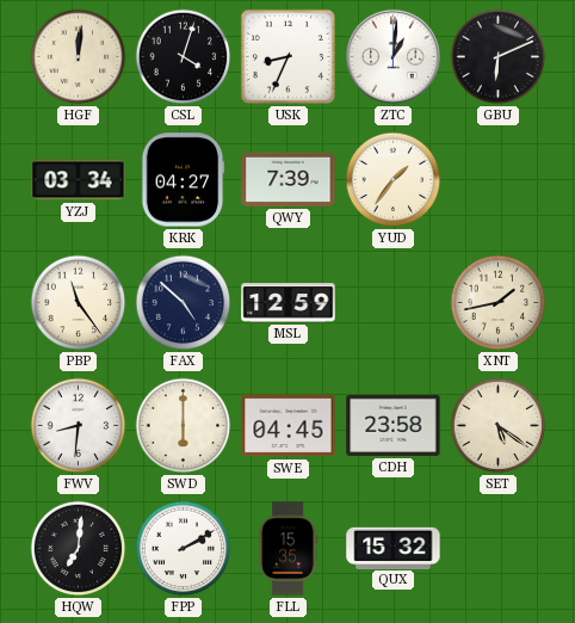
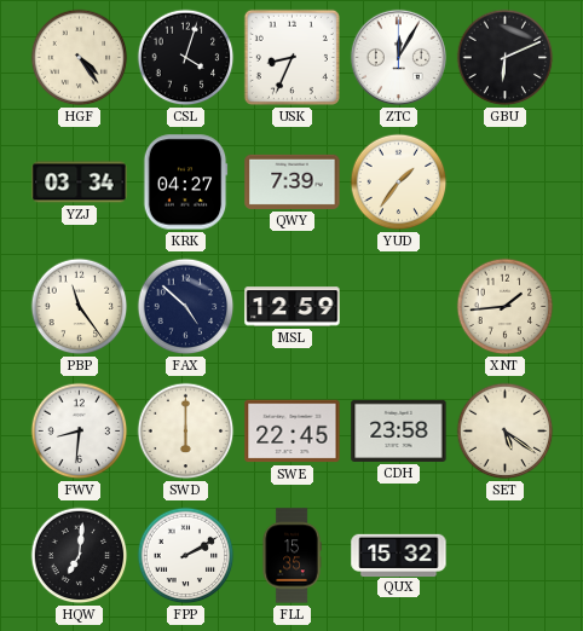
HGF: 12:01 -> 4:24 (80, 58)
ZTC: 1:01 -> 12:05 (398, 57)
XNT: 1:43 -> 1:44 (506, 307)
SWE: 04:45 -> 22:45 (293, 432)
